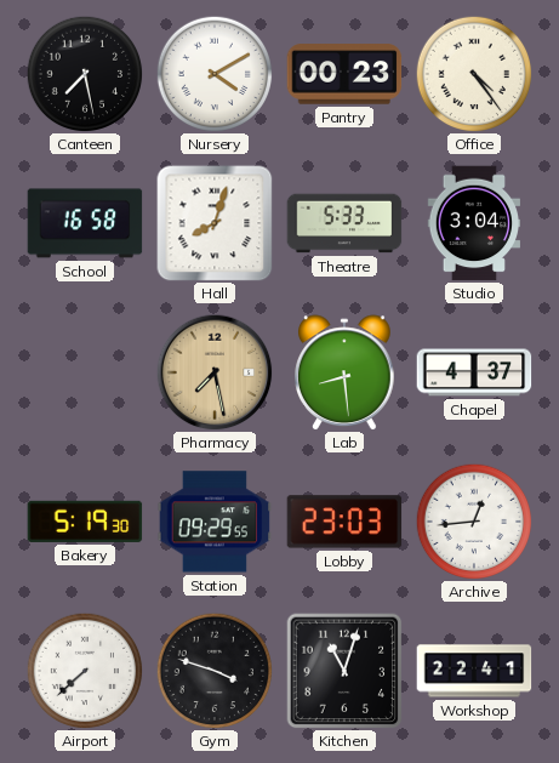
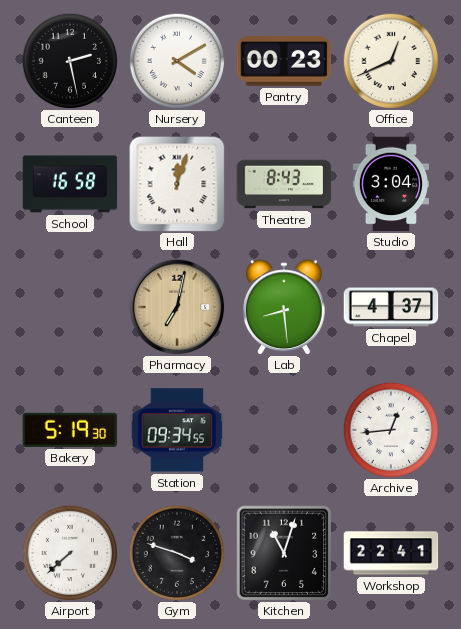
Canteen: 7:28 -> 2:28 (70, 61)
Office: 4:24 -> 12:41 (391, 61)
Hall: 8:03 -> 12:03 (177, 184)
Theatre: 5:33 -> 8:43 (284, 184)
Pharmacy: 7:28 -> 7:02 (177, 307)
Station: 09:29 -> 09:34 (177, 430)
Lobby: 23:03 -> none (344, 522)
